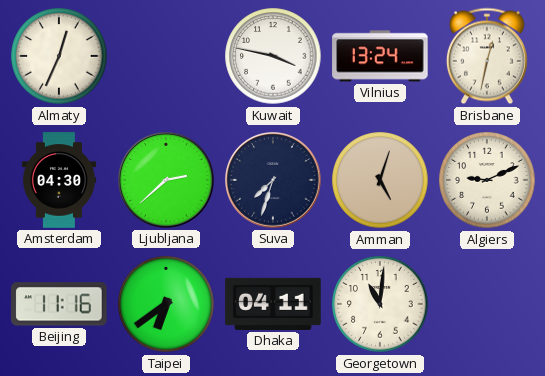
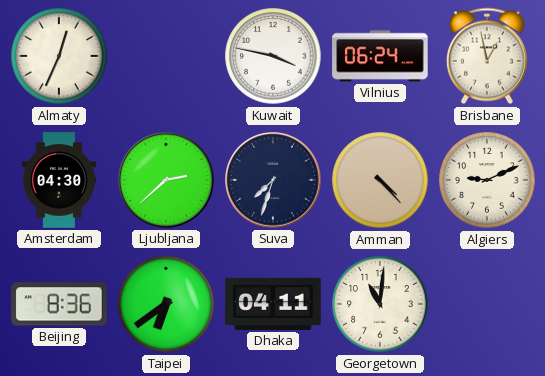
Vilnius: 13:24 -> 06:24 (380, 56)
Brisbane: 12:32 -> 12:58 (487, 56)
Amman: 5:03 -> 4:23 (380, 180)
Beijing: 11:16 -> 8:36 (59, 304)
